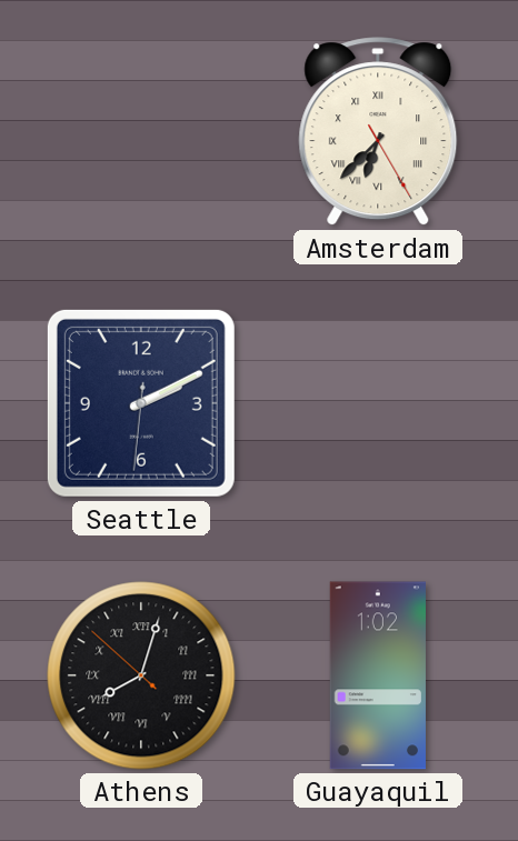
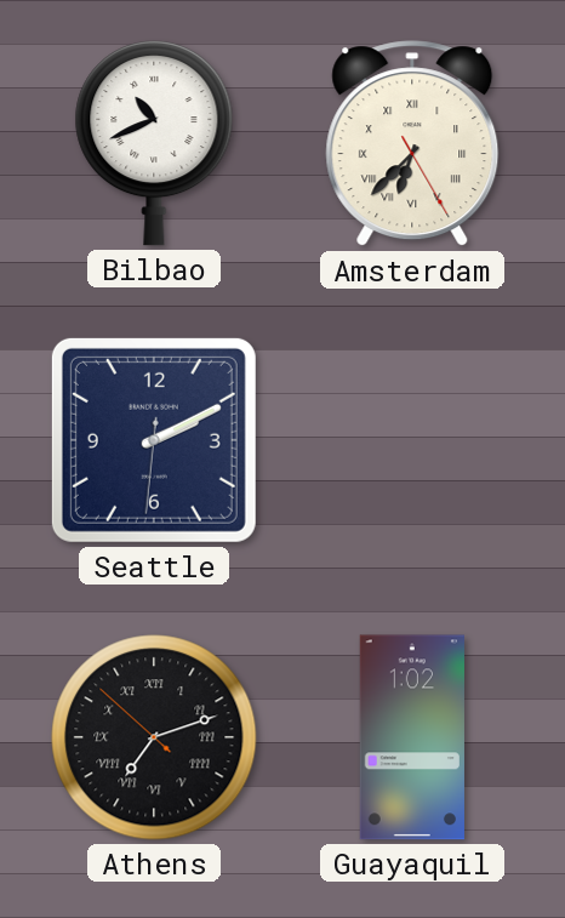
Bilbao: none -> 10:41 (154, 143)
Athens: 8:02 -> 7:11 (154, 737)
